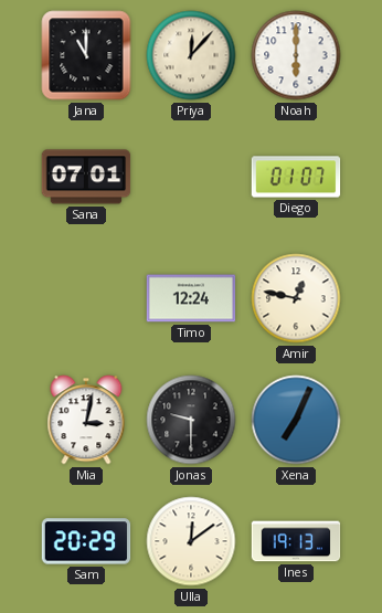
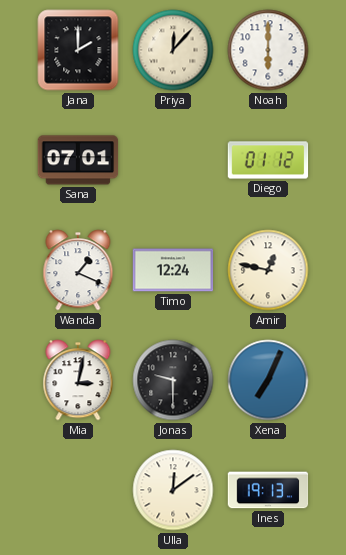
Jana: 11:00 -> 2:00 (78, 50)
Diego: 01:07 -> 01:12 (268, 160)
Wanda: none -> 1:19 (78, 270)
Sam: 20:29 -> none (86, 541)
